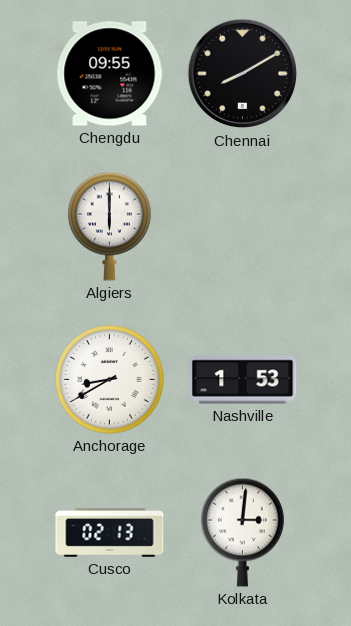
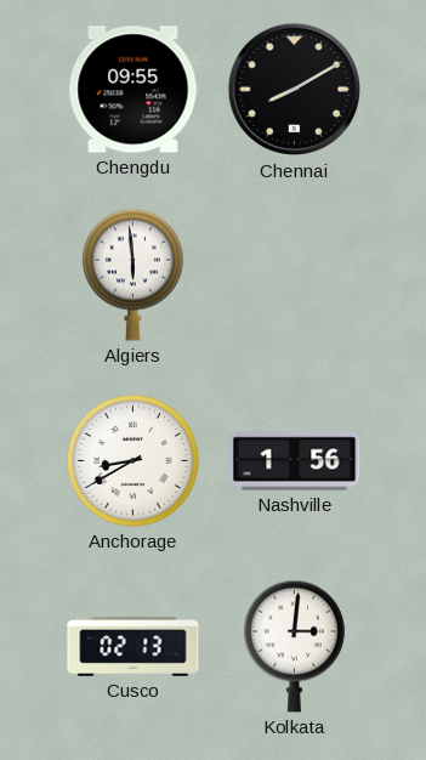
Algiers: 6:00 -> 5:59 (132, 274)
Nashville: 1:53 -> 1:56 (295, 461)
